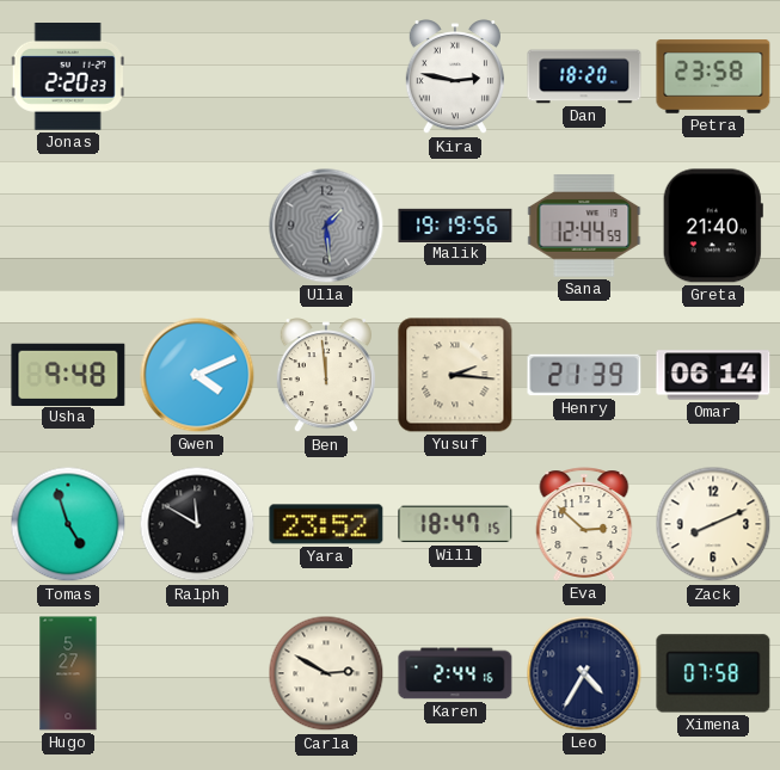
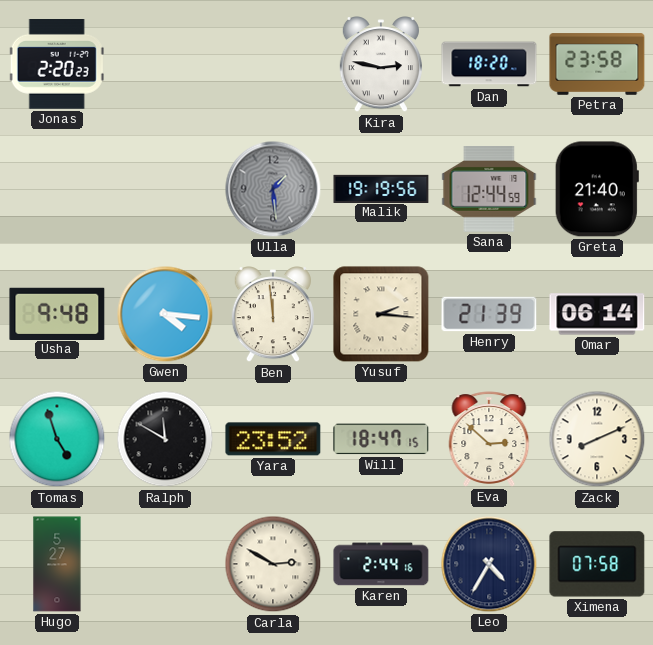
Gwen: 4:11 -> 4:16 (165, 314)
